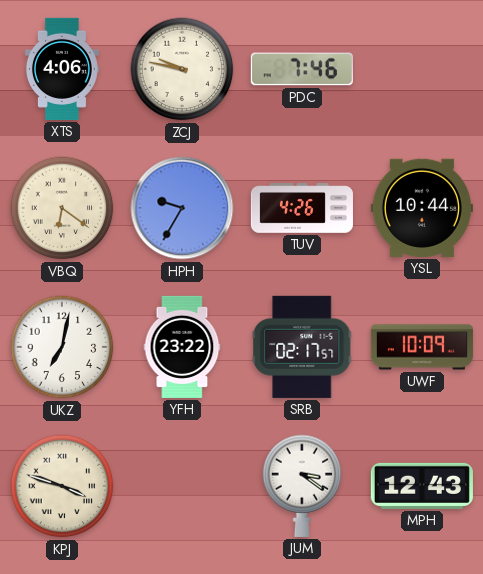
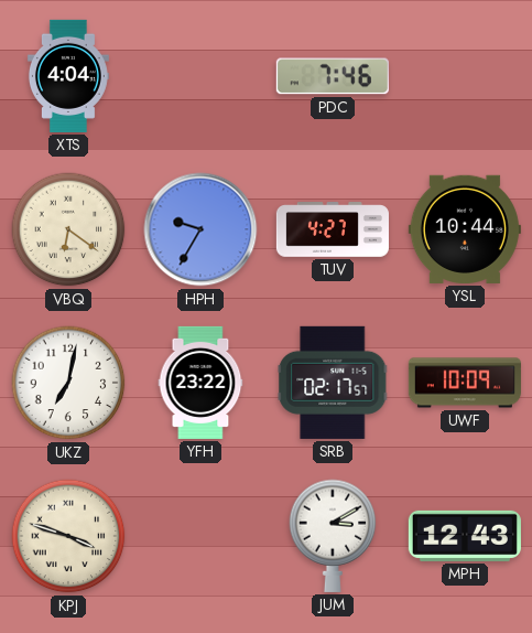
XTS: 4:06 -> 4:04 (68, 76)
ZCJ: 9:47 -> none (182, 69)
TUV: 4:26 -> 4:27 (333, 229)
JUM: 3:21 -> 3:10 (333, 536)
